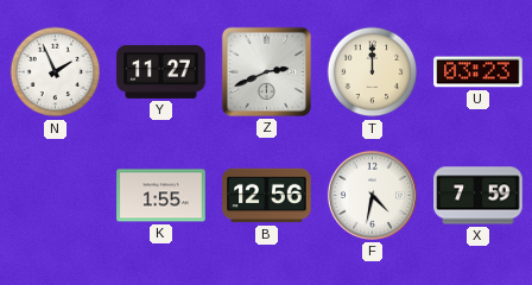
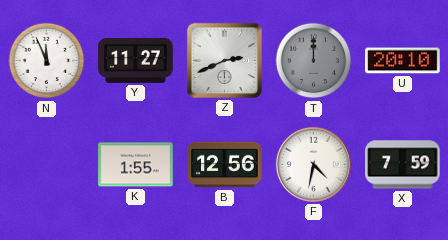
N: 1:56 -> 11:56 (47, 61)
T dial: cream -> grey (314, 61)
U: 03:23 -> 20:10 (403, 61)
